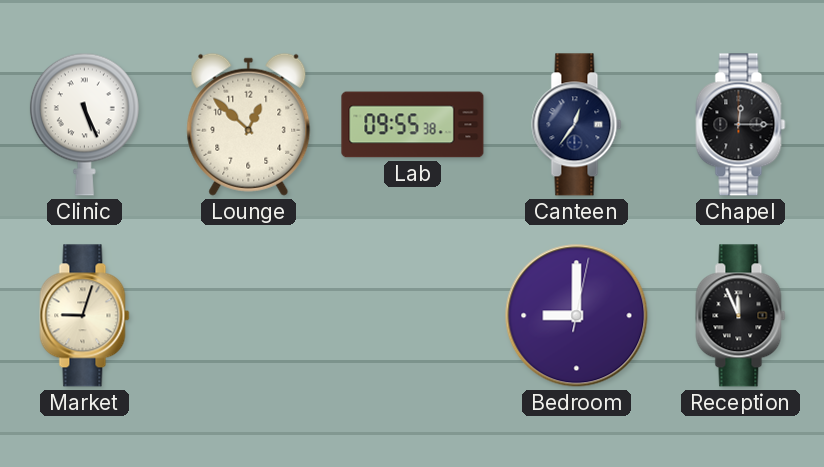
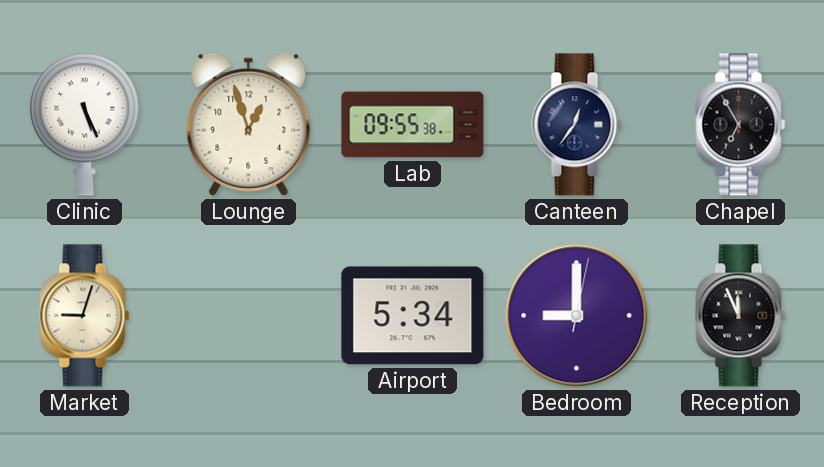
Lounge: 12:52 -> 12:57 (249, 124)
Chapel: 12:15 -> 6:55 (741, 125)
Airport: none -> 5:34 (413, 316)
